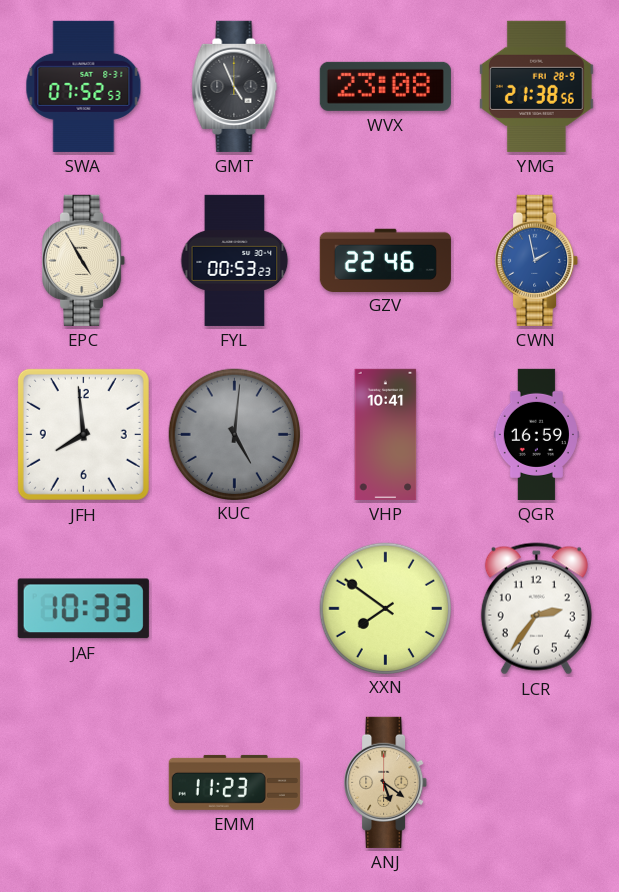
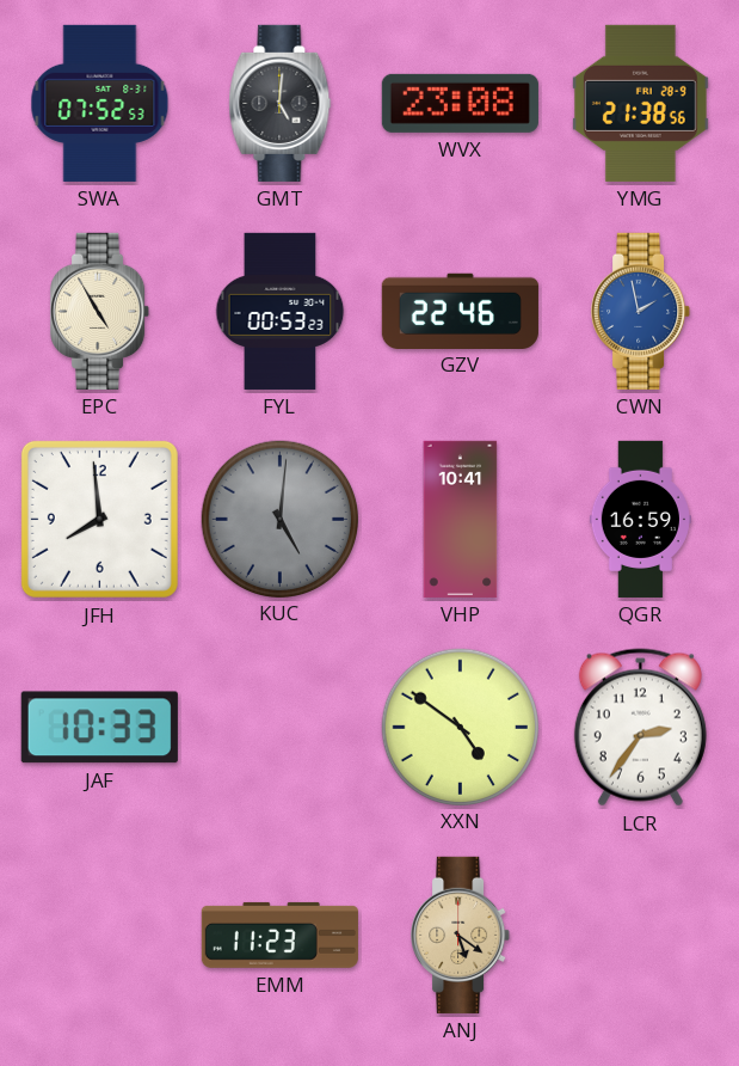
GMT: 4:56 -> 5:01 (281, 103)
XXN: 7:51 -> 4:51 (460, 727)
